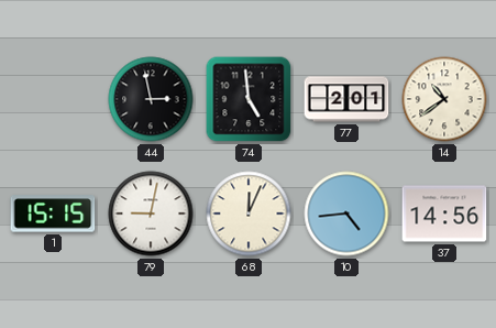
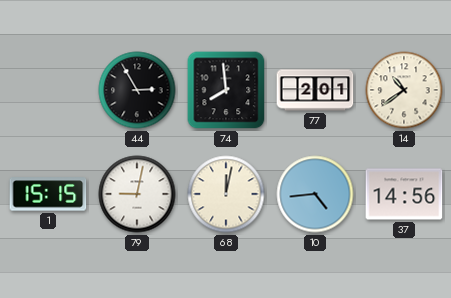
44: 2:58 -> 2:55 (137, 90)
74: 4:59 -> 7:59 (226, 90)
68: 12:04 -> 12:02 (226, 194)
